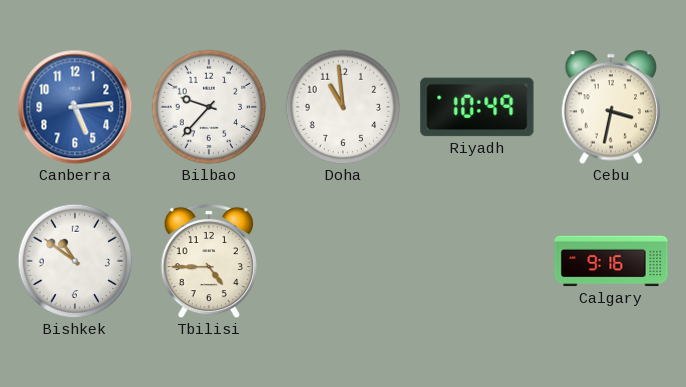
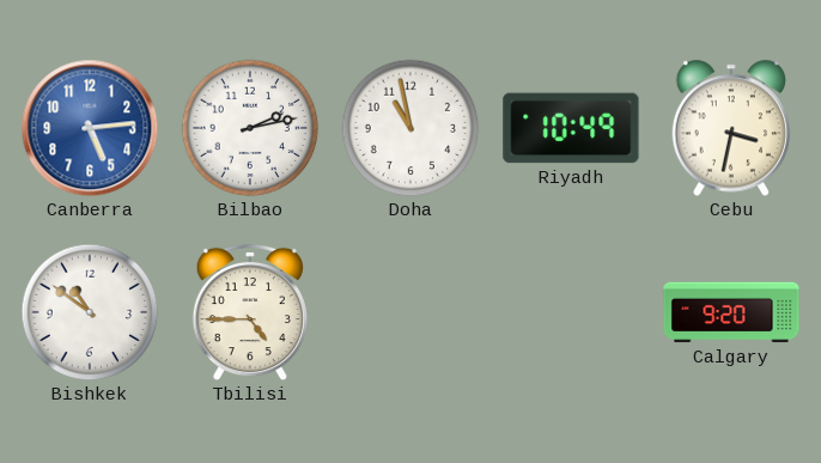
Bilbao: 9:37 -> 2:13 (250, 128)
Doha: 10:59 -> 10:58 (410, 128)
Calgary: 9:16 -> 9:20 (731, 312)
